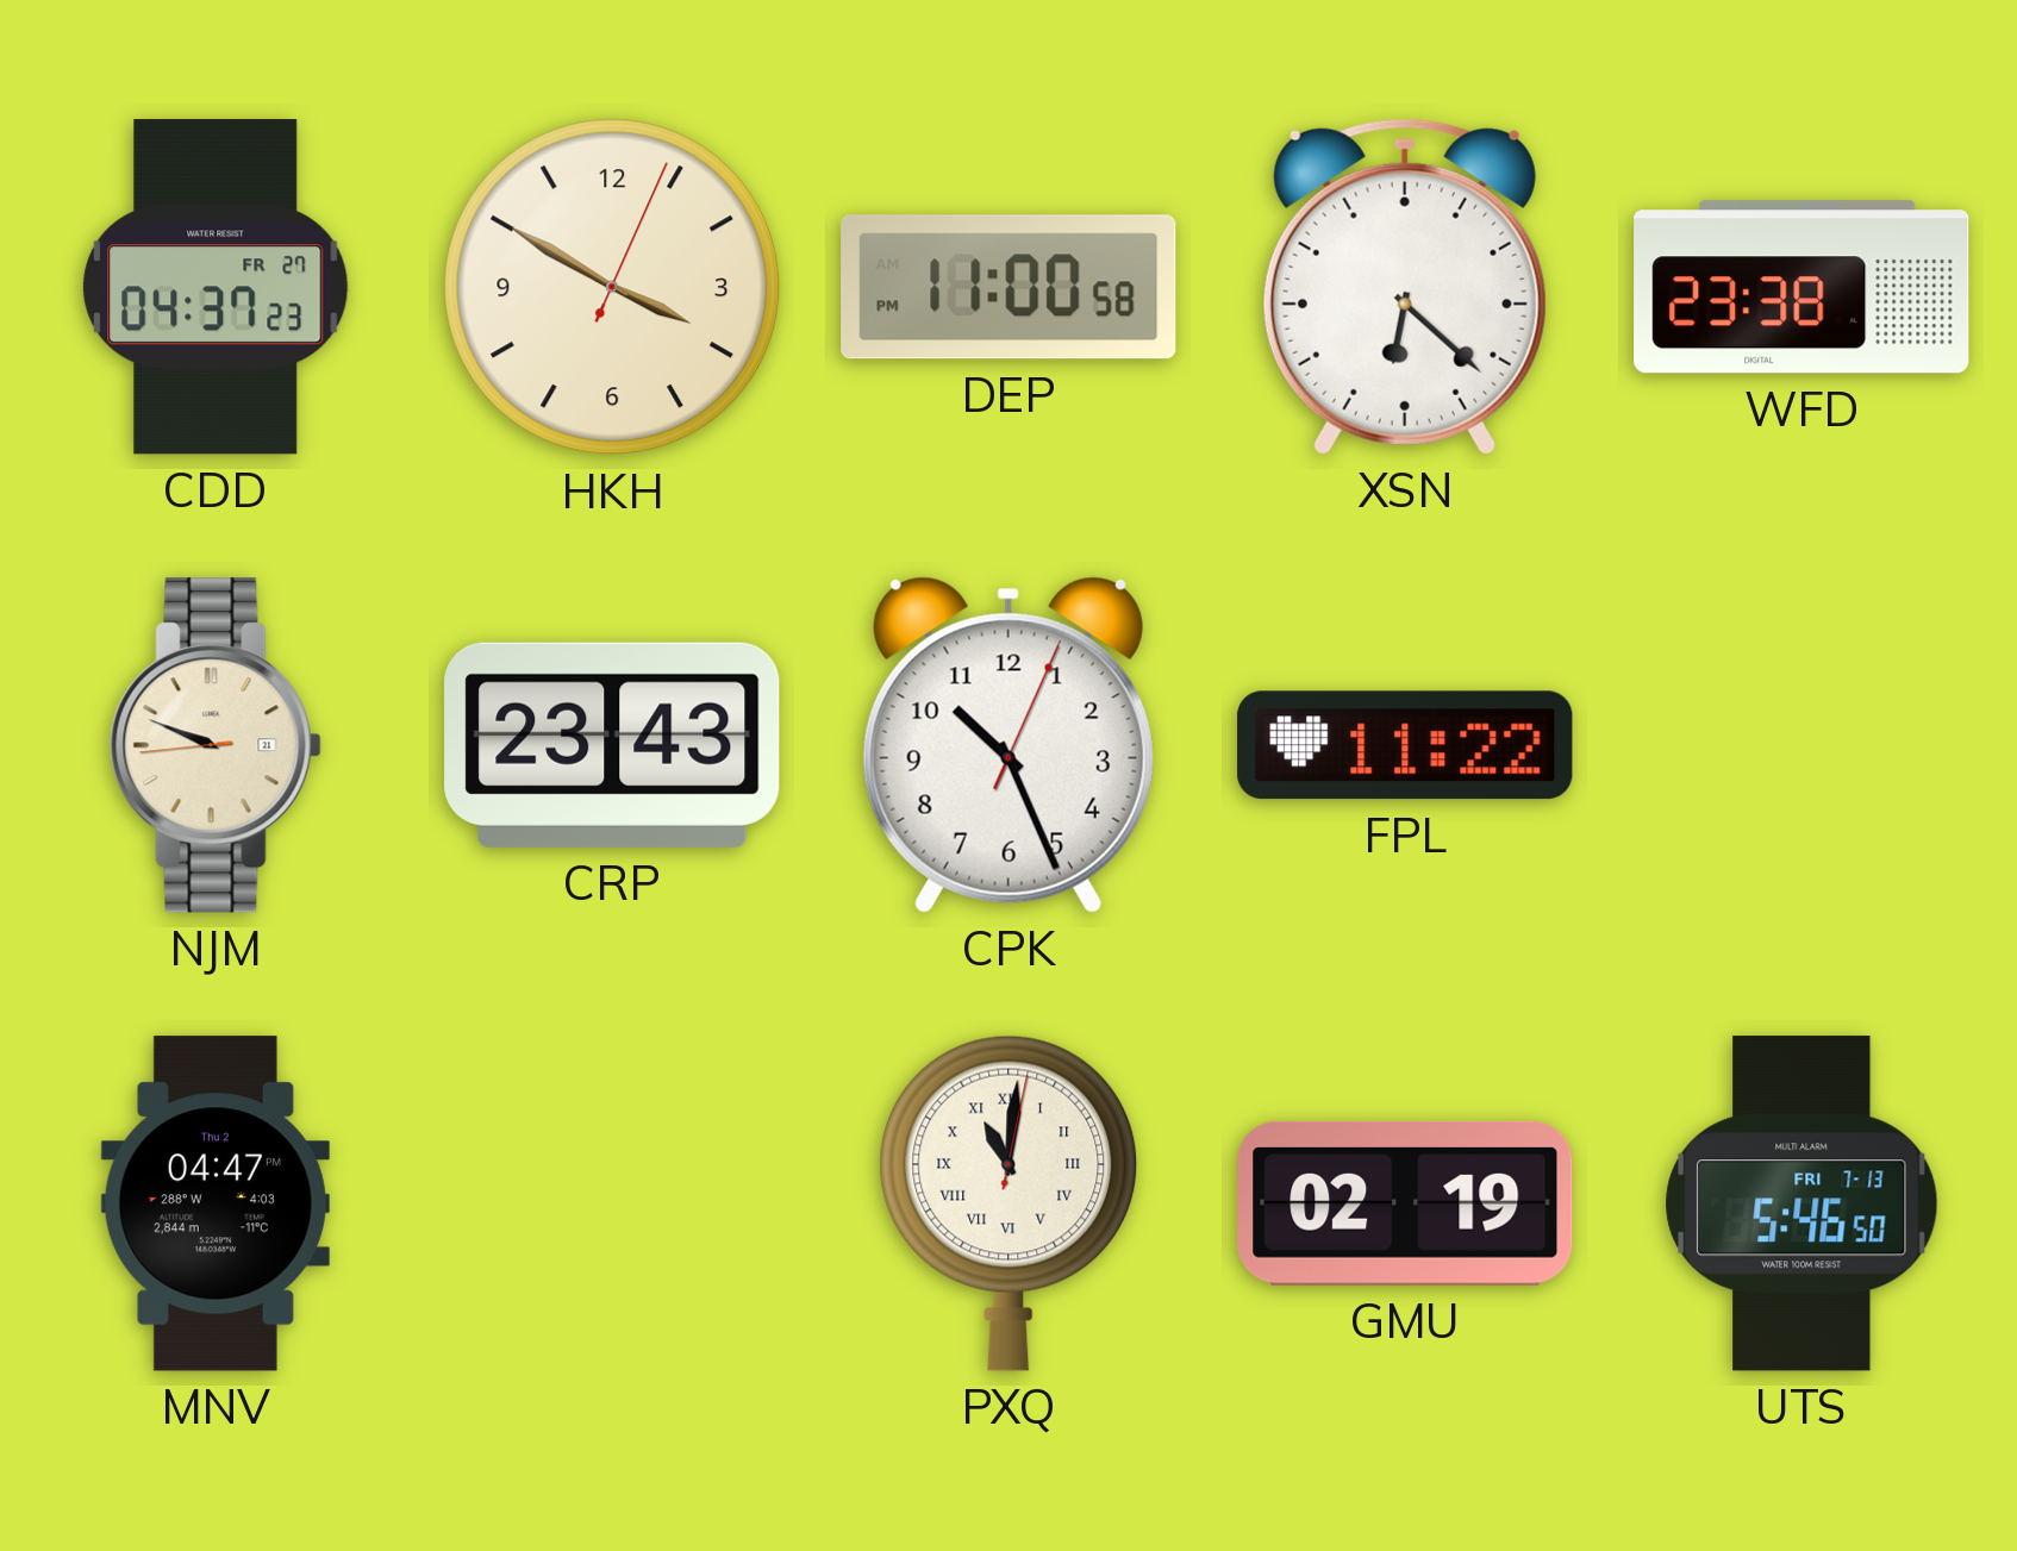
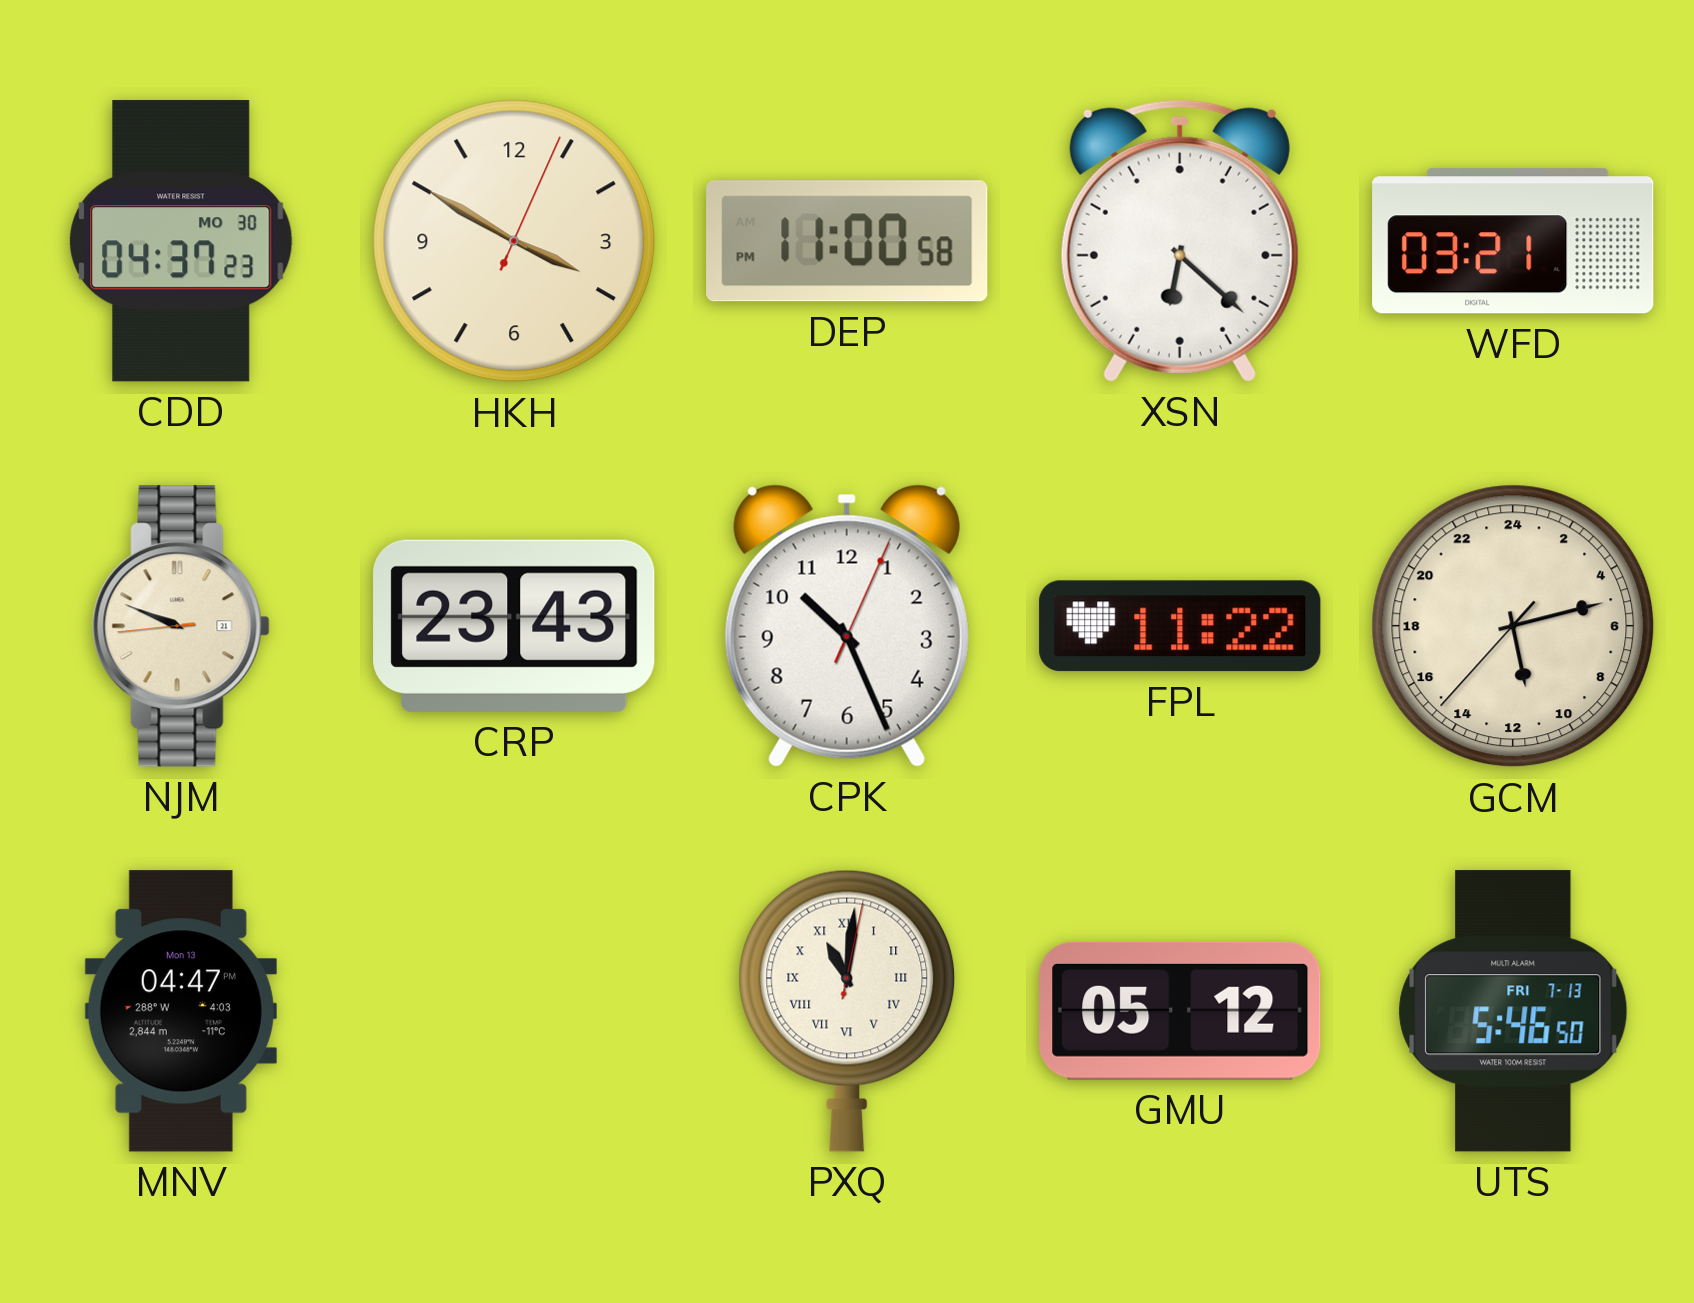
CDD date: FR 27 -> MO 30 (181, 241)
WFD: 23:38 -> 03:21 (1513, 241)
GCM: none -> 11:12 (1513, 626)
MNV date: Thu 2 -> Mon 13 (181, 1011)
GMU: 02:19 -> 05:12 (1180, 1011)
